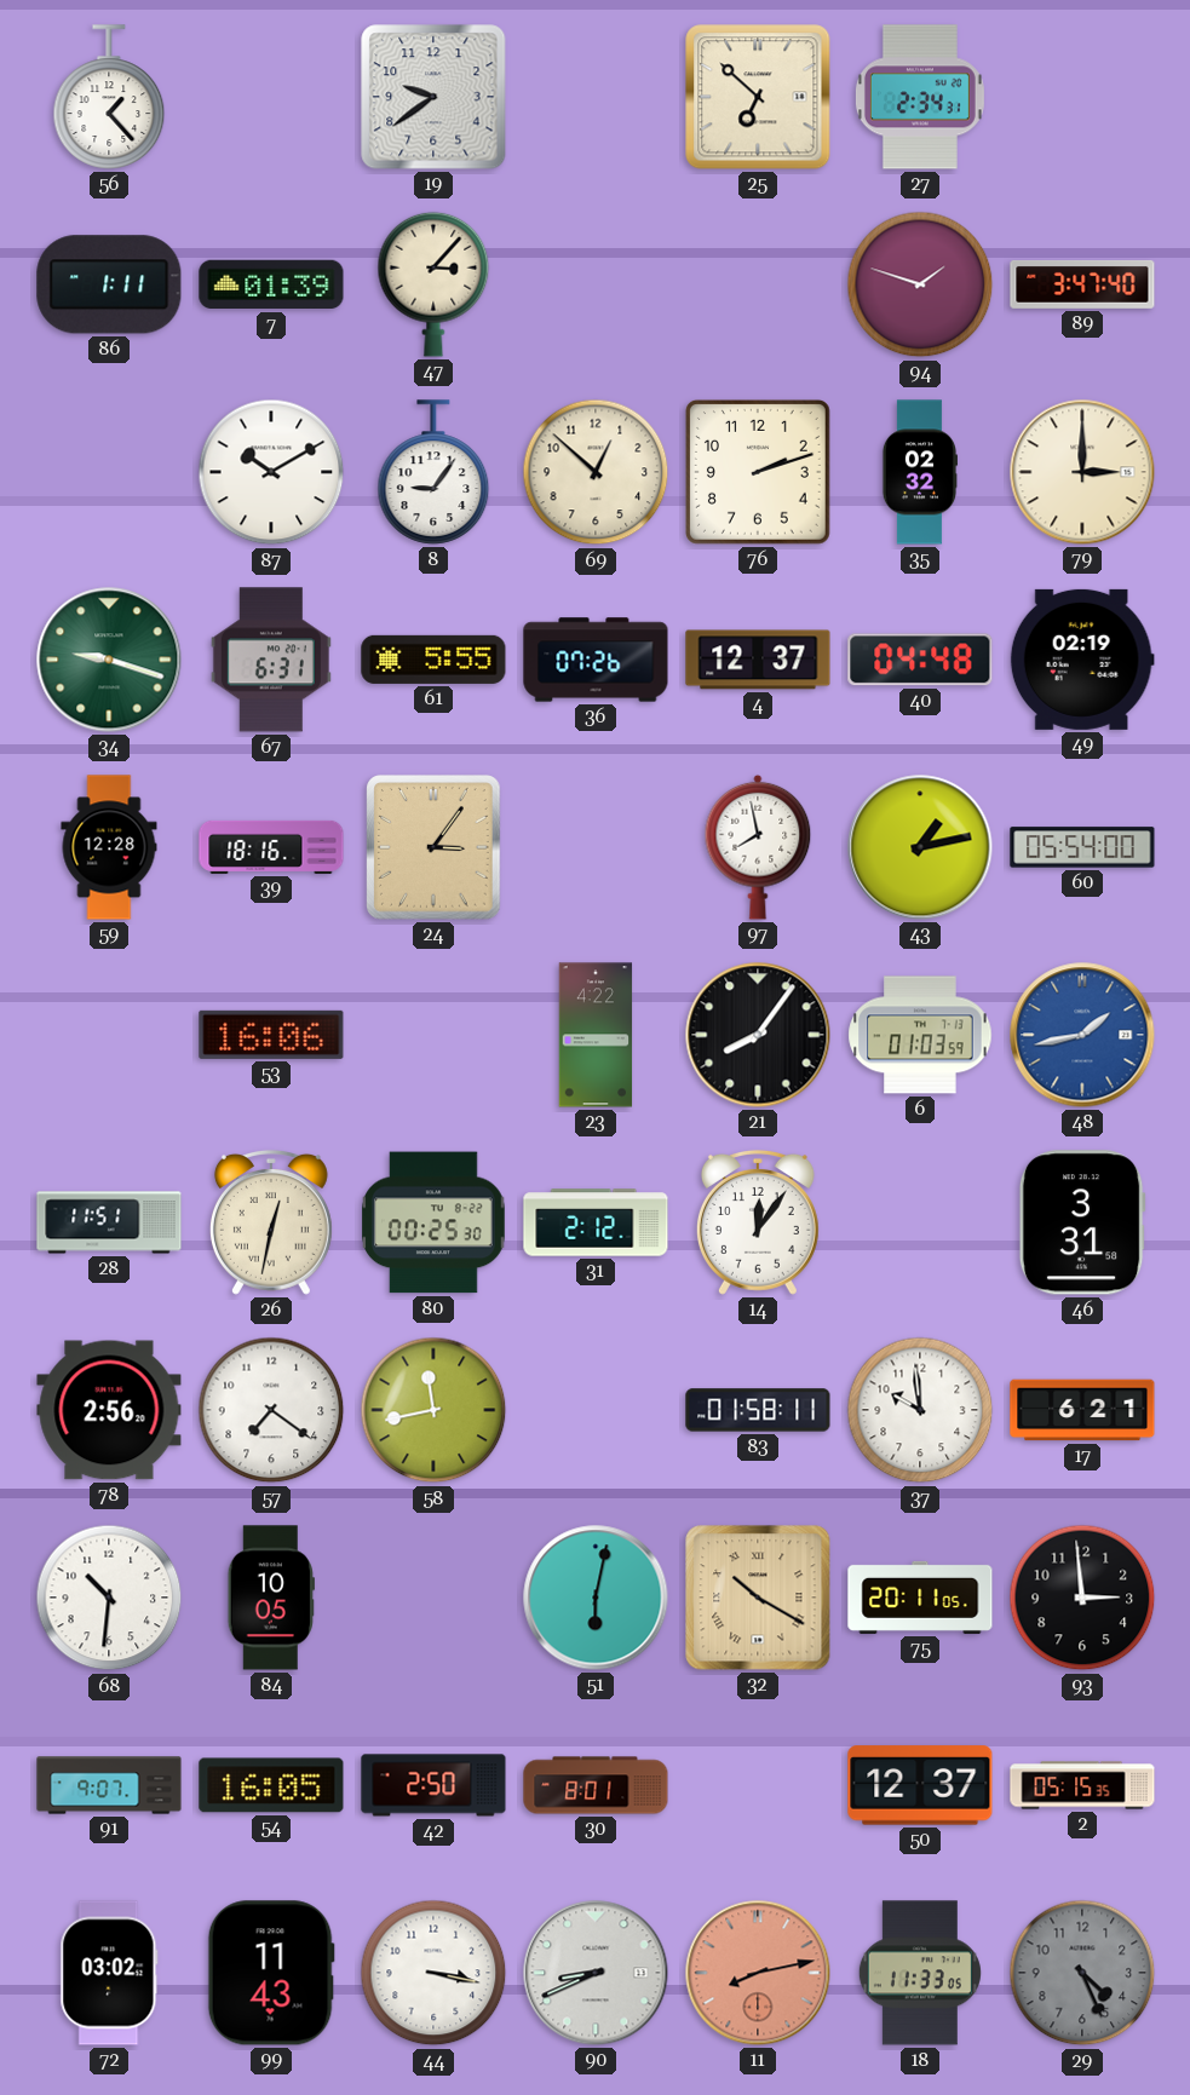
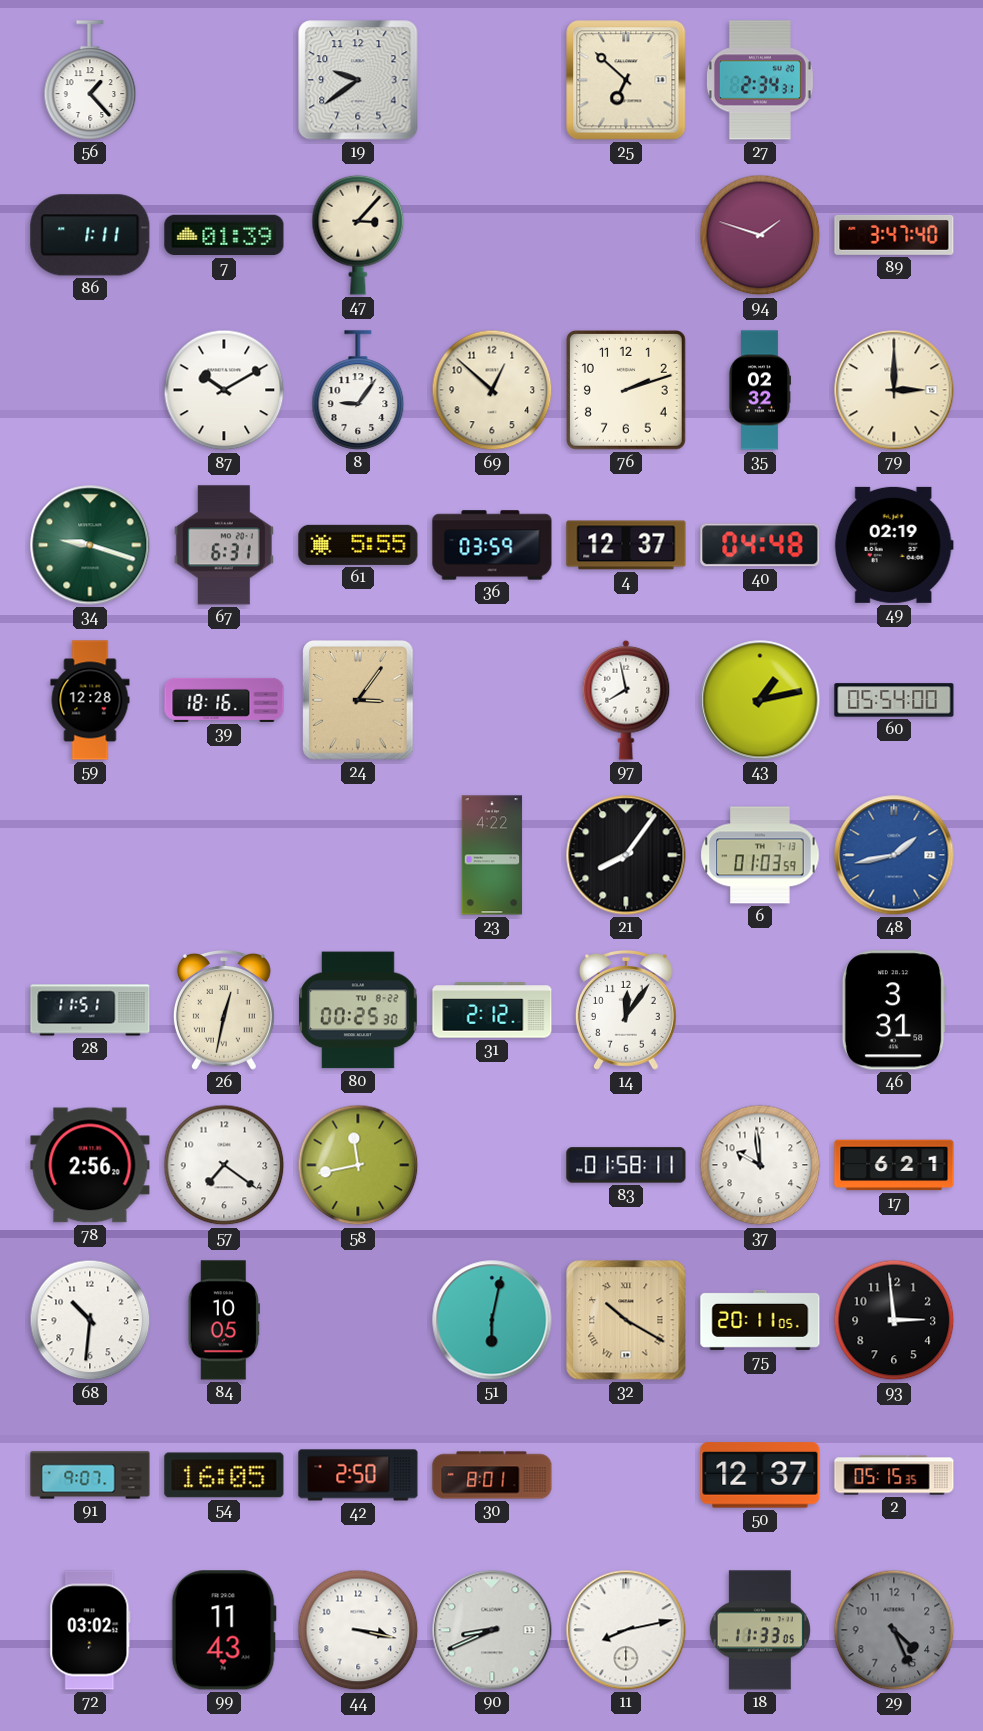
36: 07:26 -> 03:59 (492, 545)
53: 16:06 -> none (271, 1035)
11 dial: salmon -> white (626, 1630)
